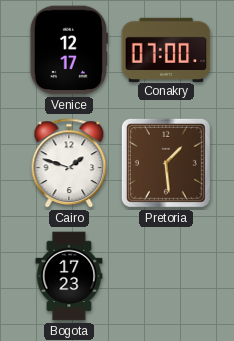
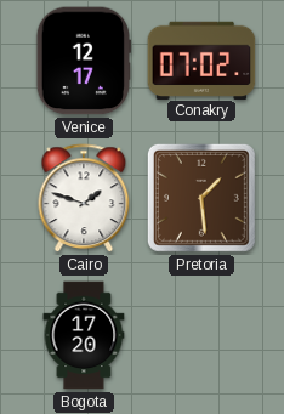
Conakry: 07:00 -> 07:02 (201, 59)
Bogota: 17:23 -> 17:20 (84, 335)
